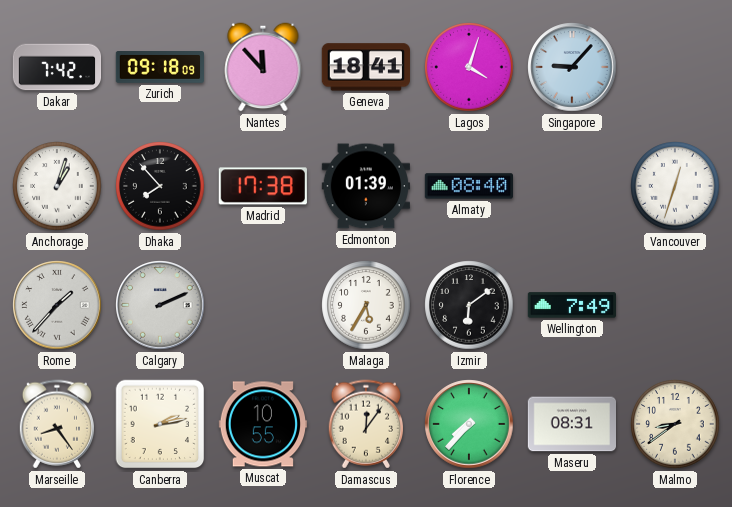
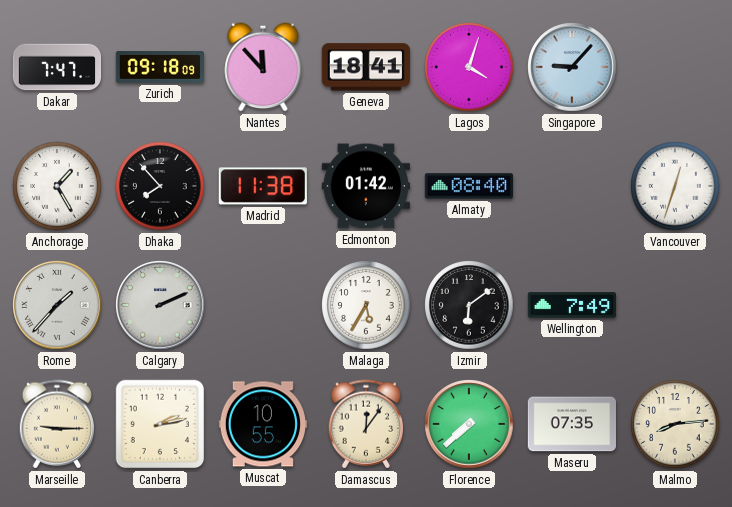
Dakar: 7:42 -> 7:47 (57, 67)
Anchorage: 1:03 -> 1:25 (57, 186)
Madrid: 17:38 -> 11:38 (263, 186)
Edmonton: 01:39 -> 01:42 (365, 186)
Marseille: 8:24 -> 9:15 (56, 424)
Florence: 7:37 -> 7:38 (469, 424)
Maseru: 08:31 -> 07:35 (571, 424)
Malmo: 8:39 -> 8:14 (675, 424)
